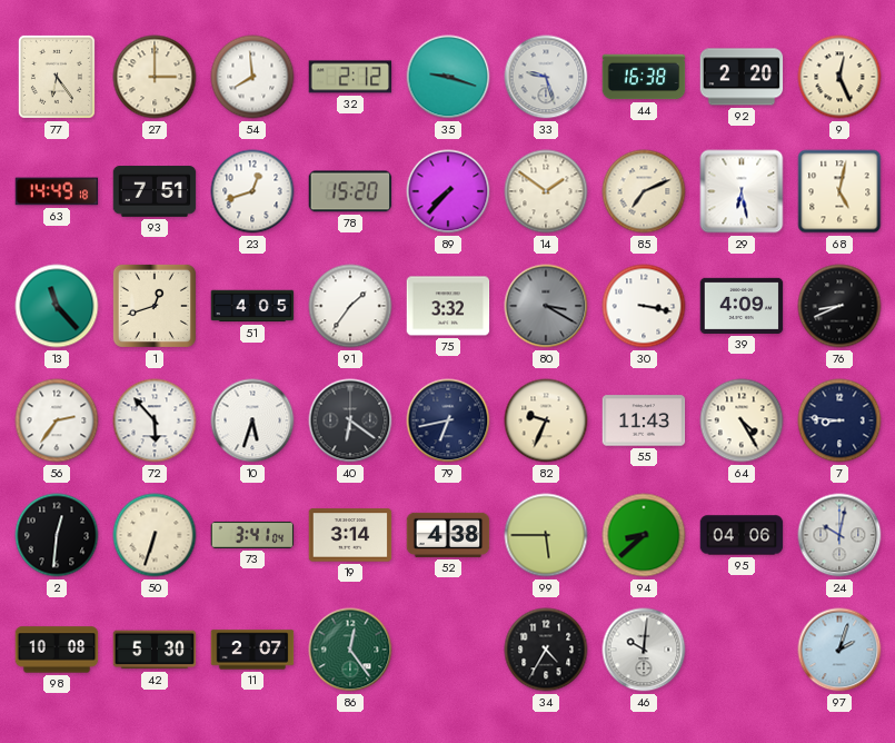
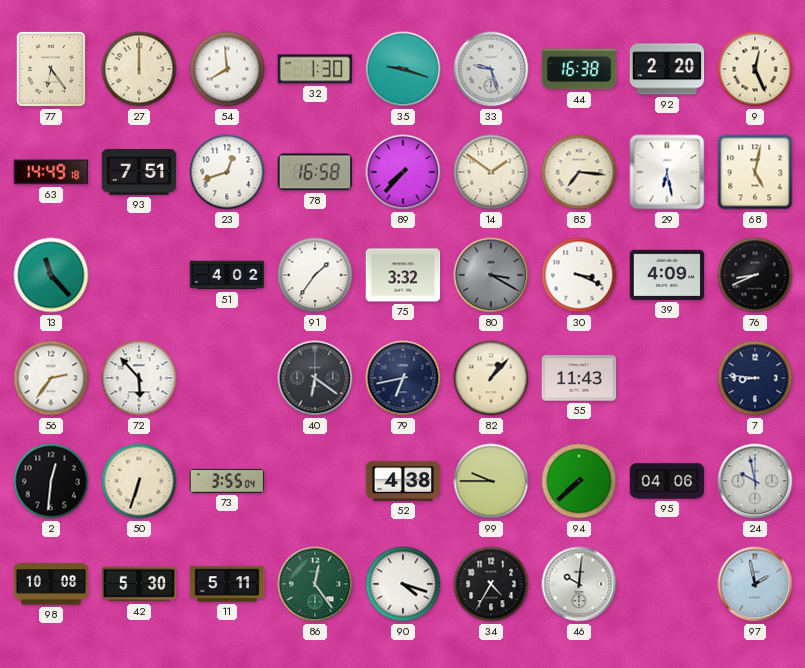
27: 3:00 -> 12:00 (139, 69)
32: 2:12 -> 1:30 (315, 69)
78: 15:20 -> 16:58 (315, 172)
85: 7:11 -> 7:16 (579, 172)
1: 12:42 -> none (155, 306)
51: 4:05 -> 4:02 (227, 275)
30: 3:17 -> 3:19 (579, 275)
10: 5:33 -> none (252, 420)
82: 9:34 -> 1:07 (491, 378)
64: 4:25 -> none (742, 420)
73: 3:41 -> 3:55 (227, 481)
19: 3:14 -> none (350, 535)
99: 5:45 -> 9:45 (491, 481)
94: 8:38 -> 7:38 (579, 481)
24: 10:02 -> 9:58 (755, 481)
11: 2:07 -> 5:11 (227, 584)
90: none -> 4:18 (403, 584)
97: 2:03 -> 1:58 (755, 584)
